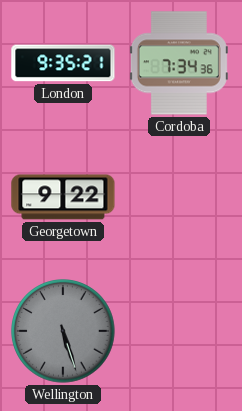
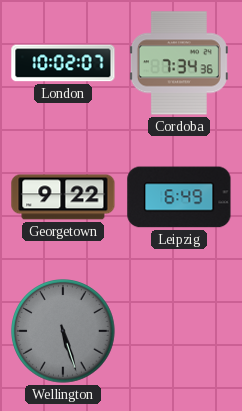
London: 9:35 -> 10:02 (63, 63)
Leipzig: none -> 6:49 (179, 197)
